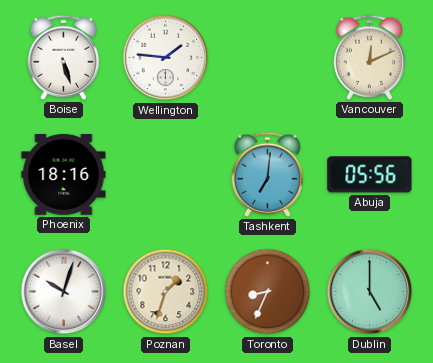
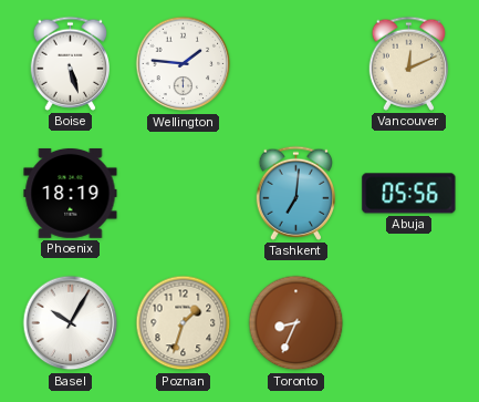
Phoenix: 18:16 -> 18:19 (71, 193)
Basel: 10:03 -> 10:05 (71, 323)
Dublin: 5:00 -> none (370, 292)
